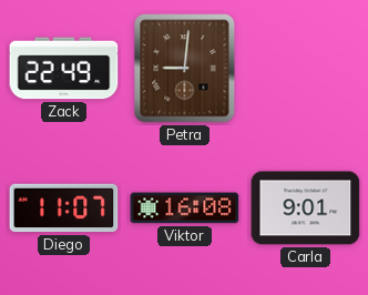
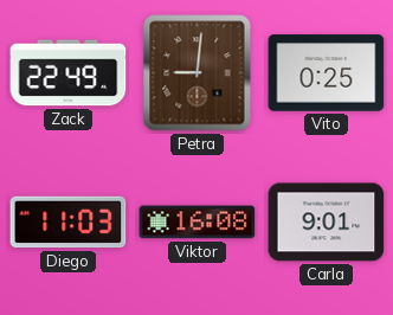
Vito: none -> 0:25 (327, 73)
Diego: 11:07 -> 11:03 (69, 223)
